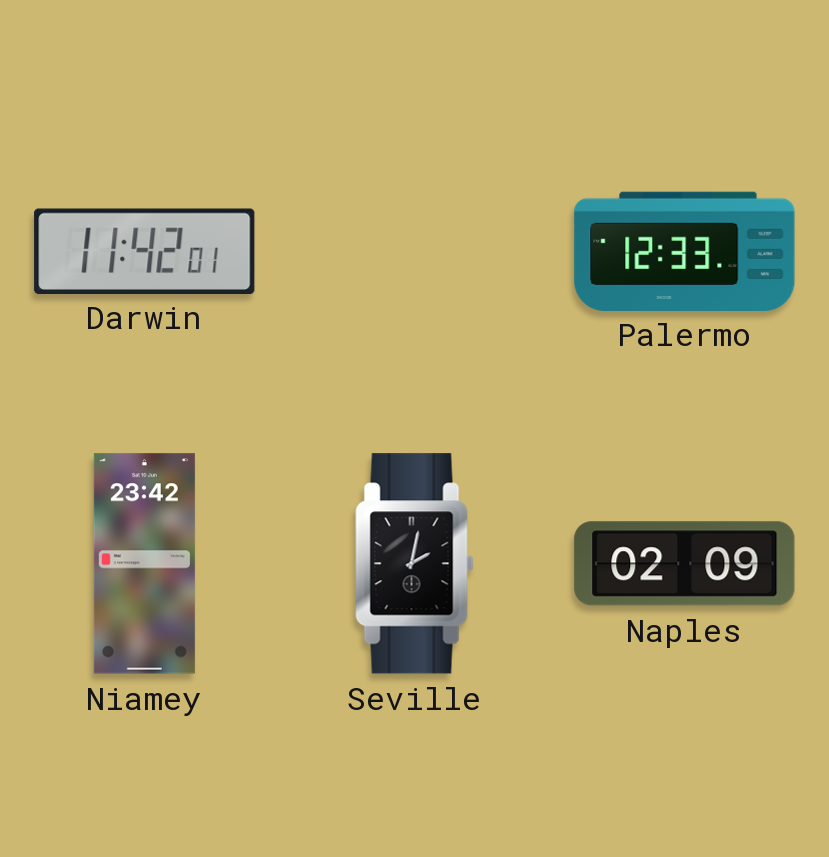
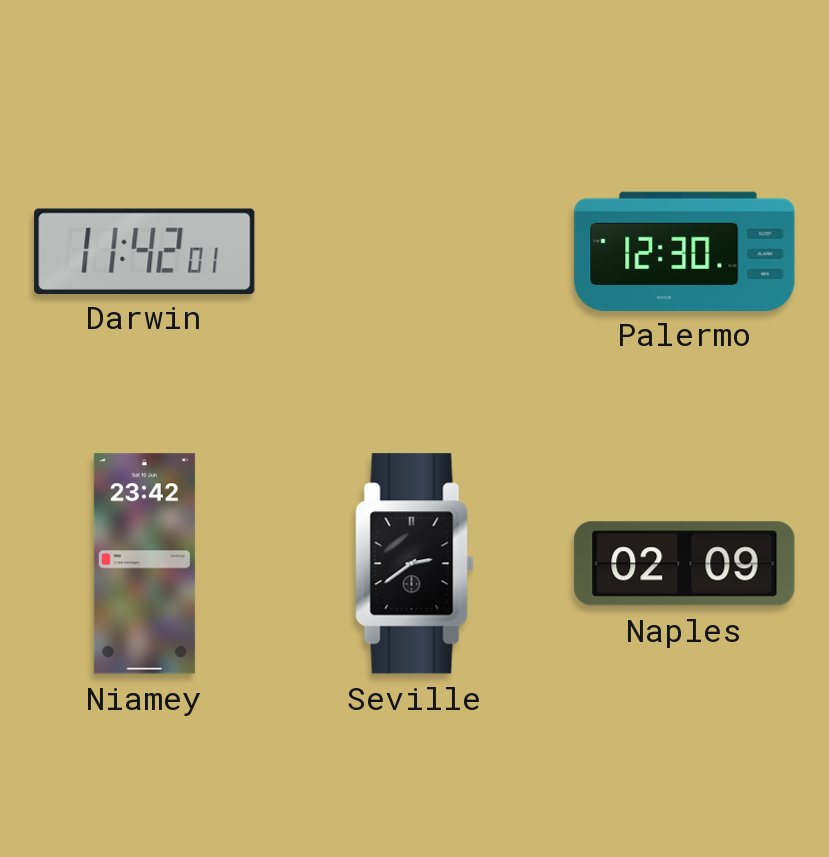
Palermo: 12:33 -> 12:30 (685, 251)
Seville: 2:02 -> 2:39 (415, 564)
